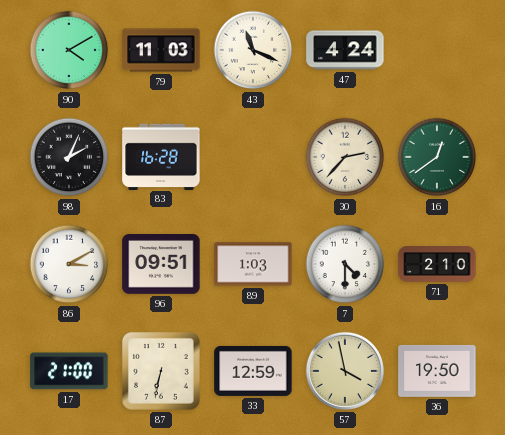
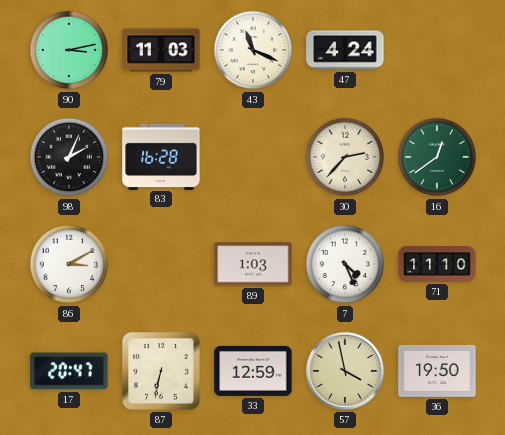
90: 4:10 -> 3:13 (69, 50)
96: 09:51 -> none (161, 265)
7: 4:30 -> 4:26 (345, 264)
71: 2:10 -> 11:10 (437, 264)
17: 21:00 -> 20:47 (69, 371)
